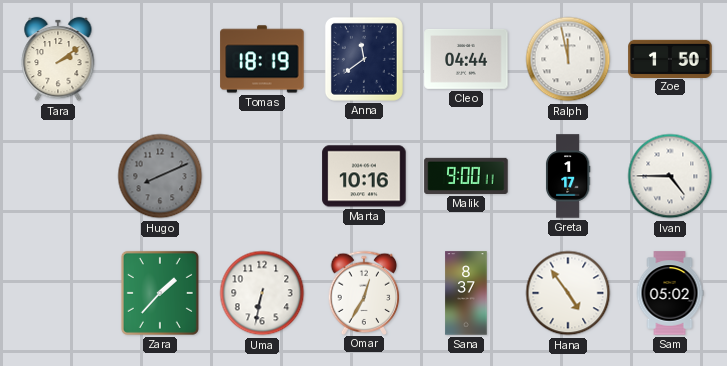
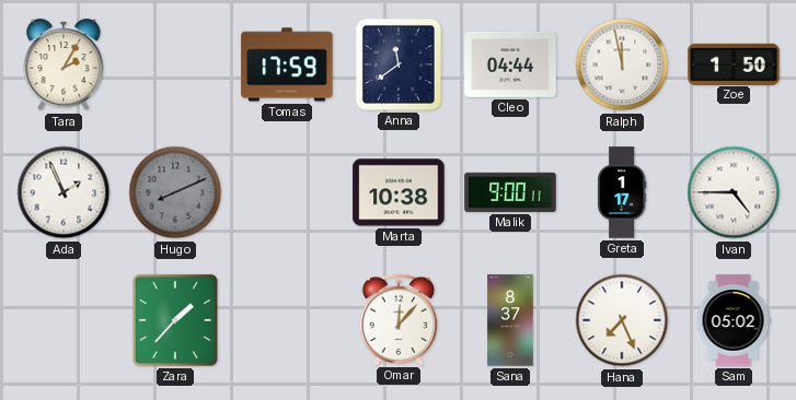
Tara: 2:09 -> 2:05 (64, 64)
Tomas: 18:19 -> 17:59 (287, 64)
Ada: none -> 1:56 (64, 192)
Marta: 10:16 -> 10:38 (399, 192)
Uma: 6:32 -> none (262, 293)
Omar: 12:35 -> 12:07 (399, 319)
Hana: 4:54 -> 7:26 (622, 320)
